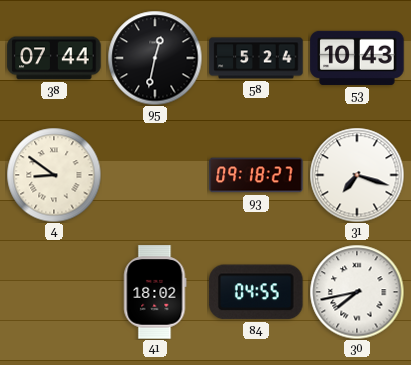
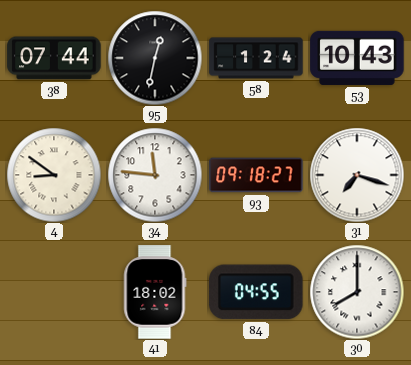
58: 5:24 -> 1:24 (256, 58)
34: none -> 11:46 (155, 175)
30: 7:43 -> 8:00 (357, 292)
